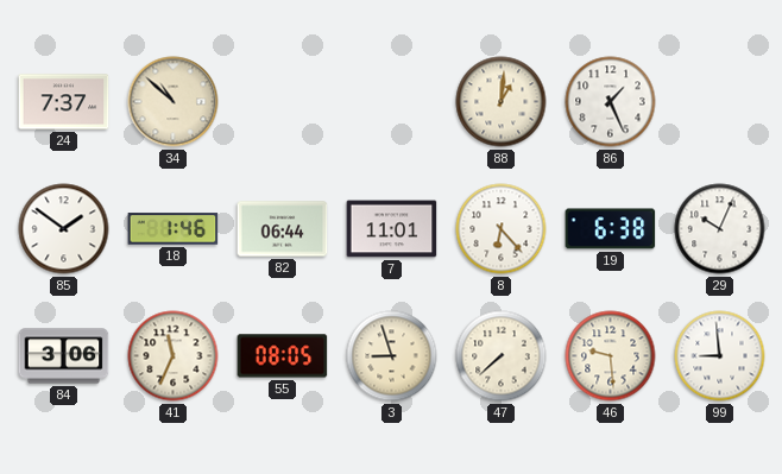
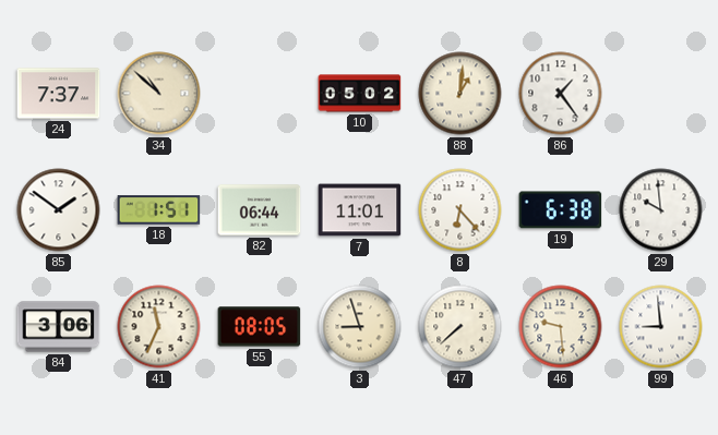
10: none -> 05:02 (360, 94)
86: 1:26 -> 1:24 (561, 94)
18: 1:46 -> 1:51 (159, 210)
29: 10:04 -> 9:59 (661, 210)
